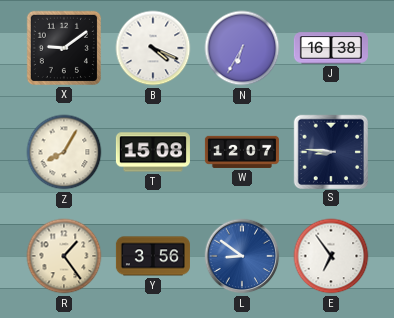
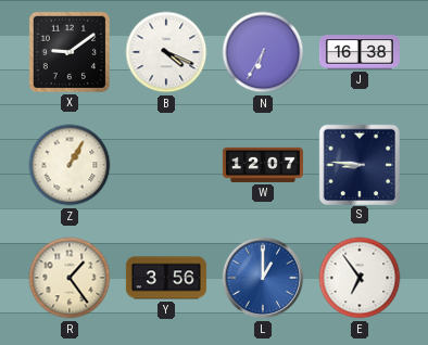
Z: 8:05 -> 1:05 (70, 165)
T: 15:08 -> none (153, 152)
L: 8:51 -> 1:00 (263, 278)
